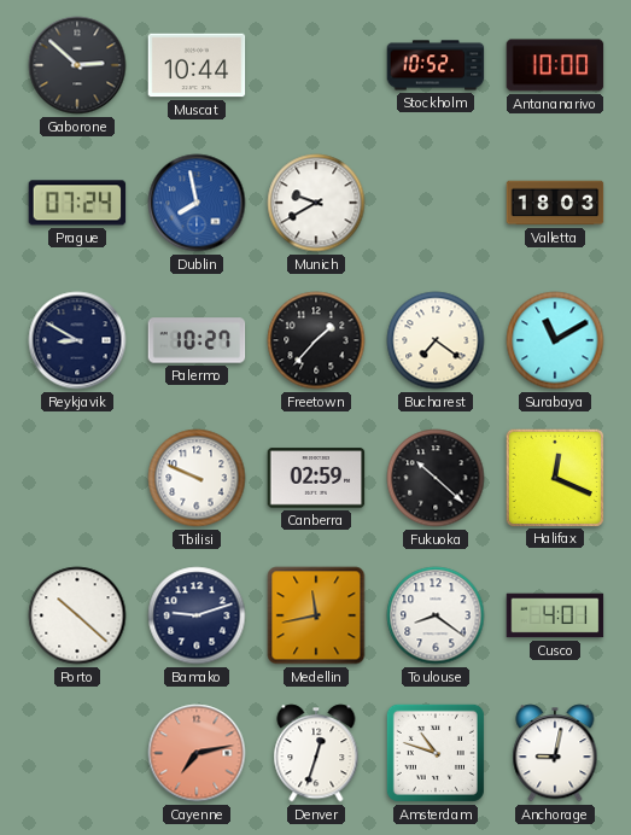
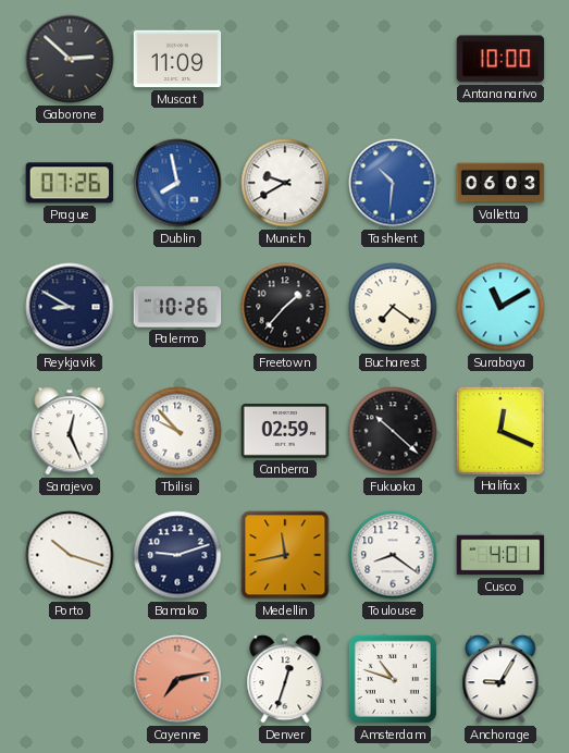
Muscat: 10:44 -> 11:09 (177, 59)
Stockholm: 10:52 -> none (436, 65)
Prague: 07:24 -> 07:26 (70, 183)
Tashkent: none -> 10:31 (393, 183)
Valletta: 18:03 -> 06:03 (500, 183)
Palermo: 10:27 -> 10:26 (177, 307)
Sarajevo: none -> 12:26 (70, 431)
Tbilisi: 9:49 -> 9:53 (177, 431)
Porto: 10:22 -> 10:18 (70, 555)
Anchorage: 9:02 -> 9:05 (500, 679)
